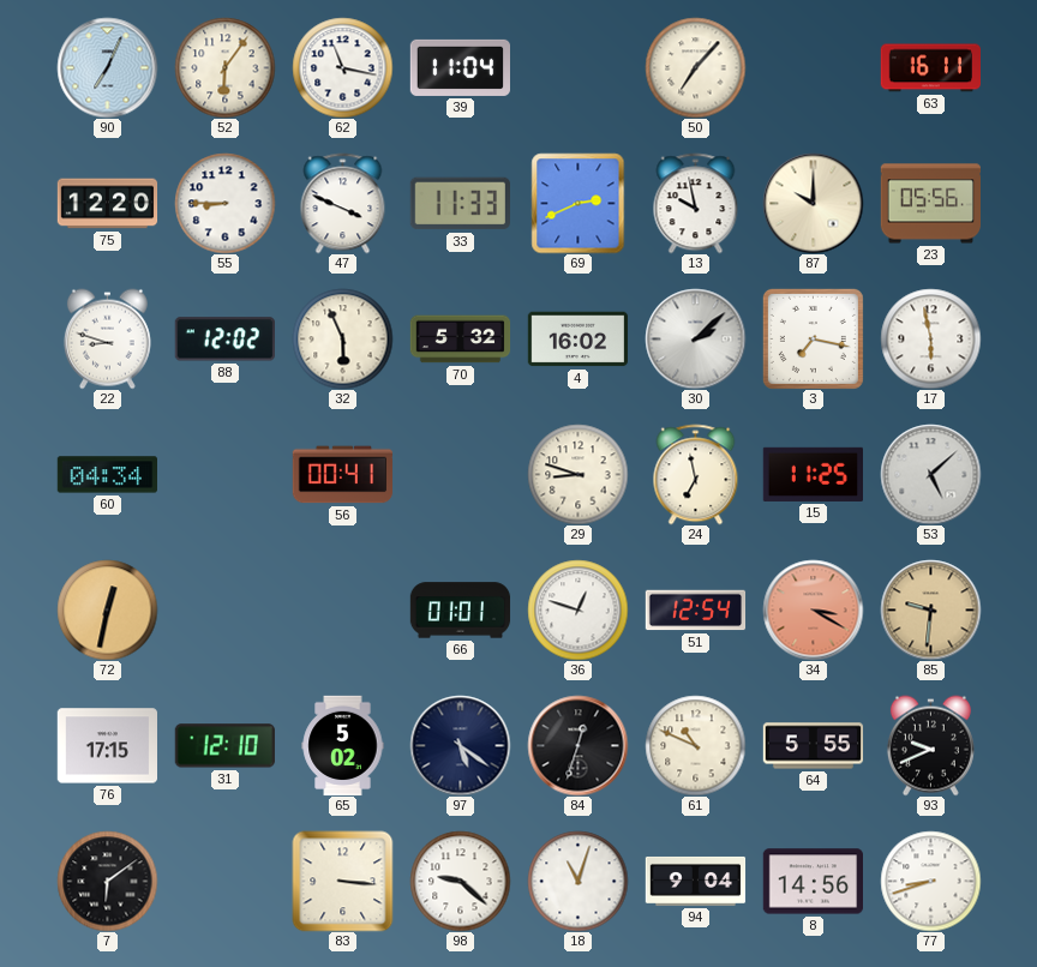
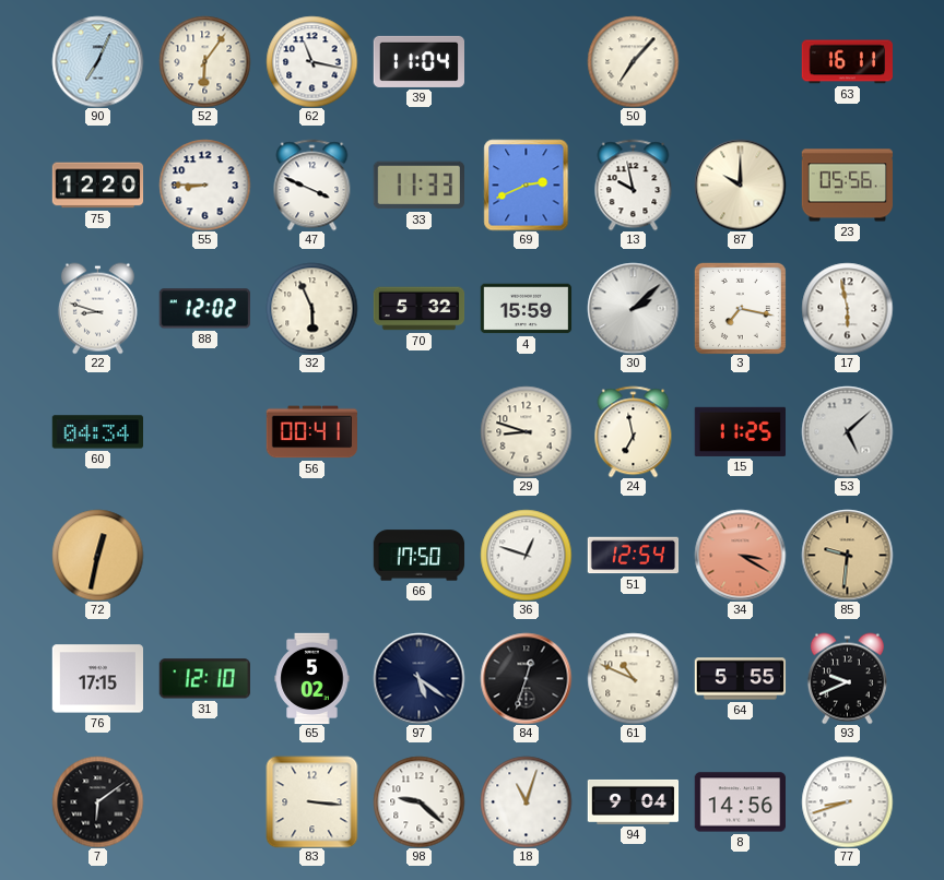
4: 16:02 -> 15:59 (526, 309)
66: 01:01 -> 17:50 (418, 556)
